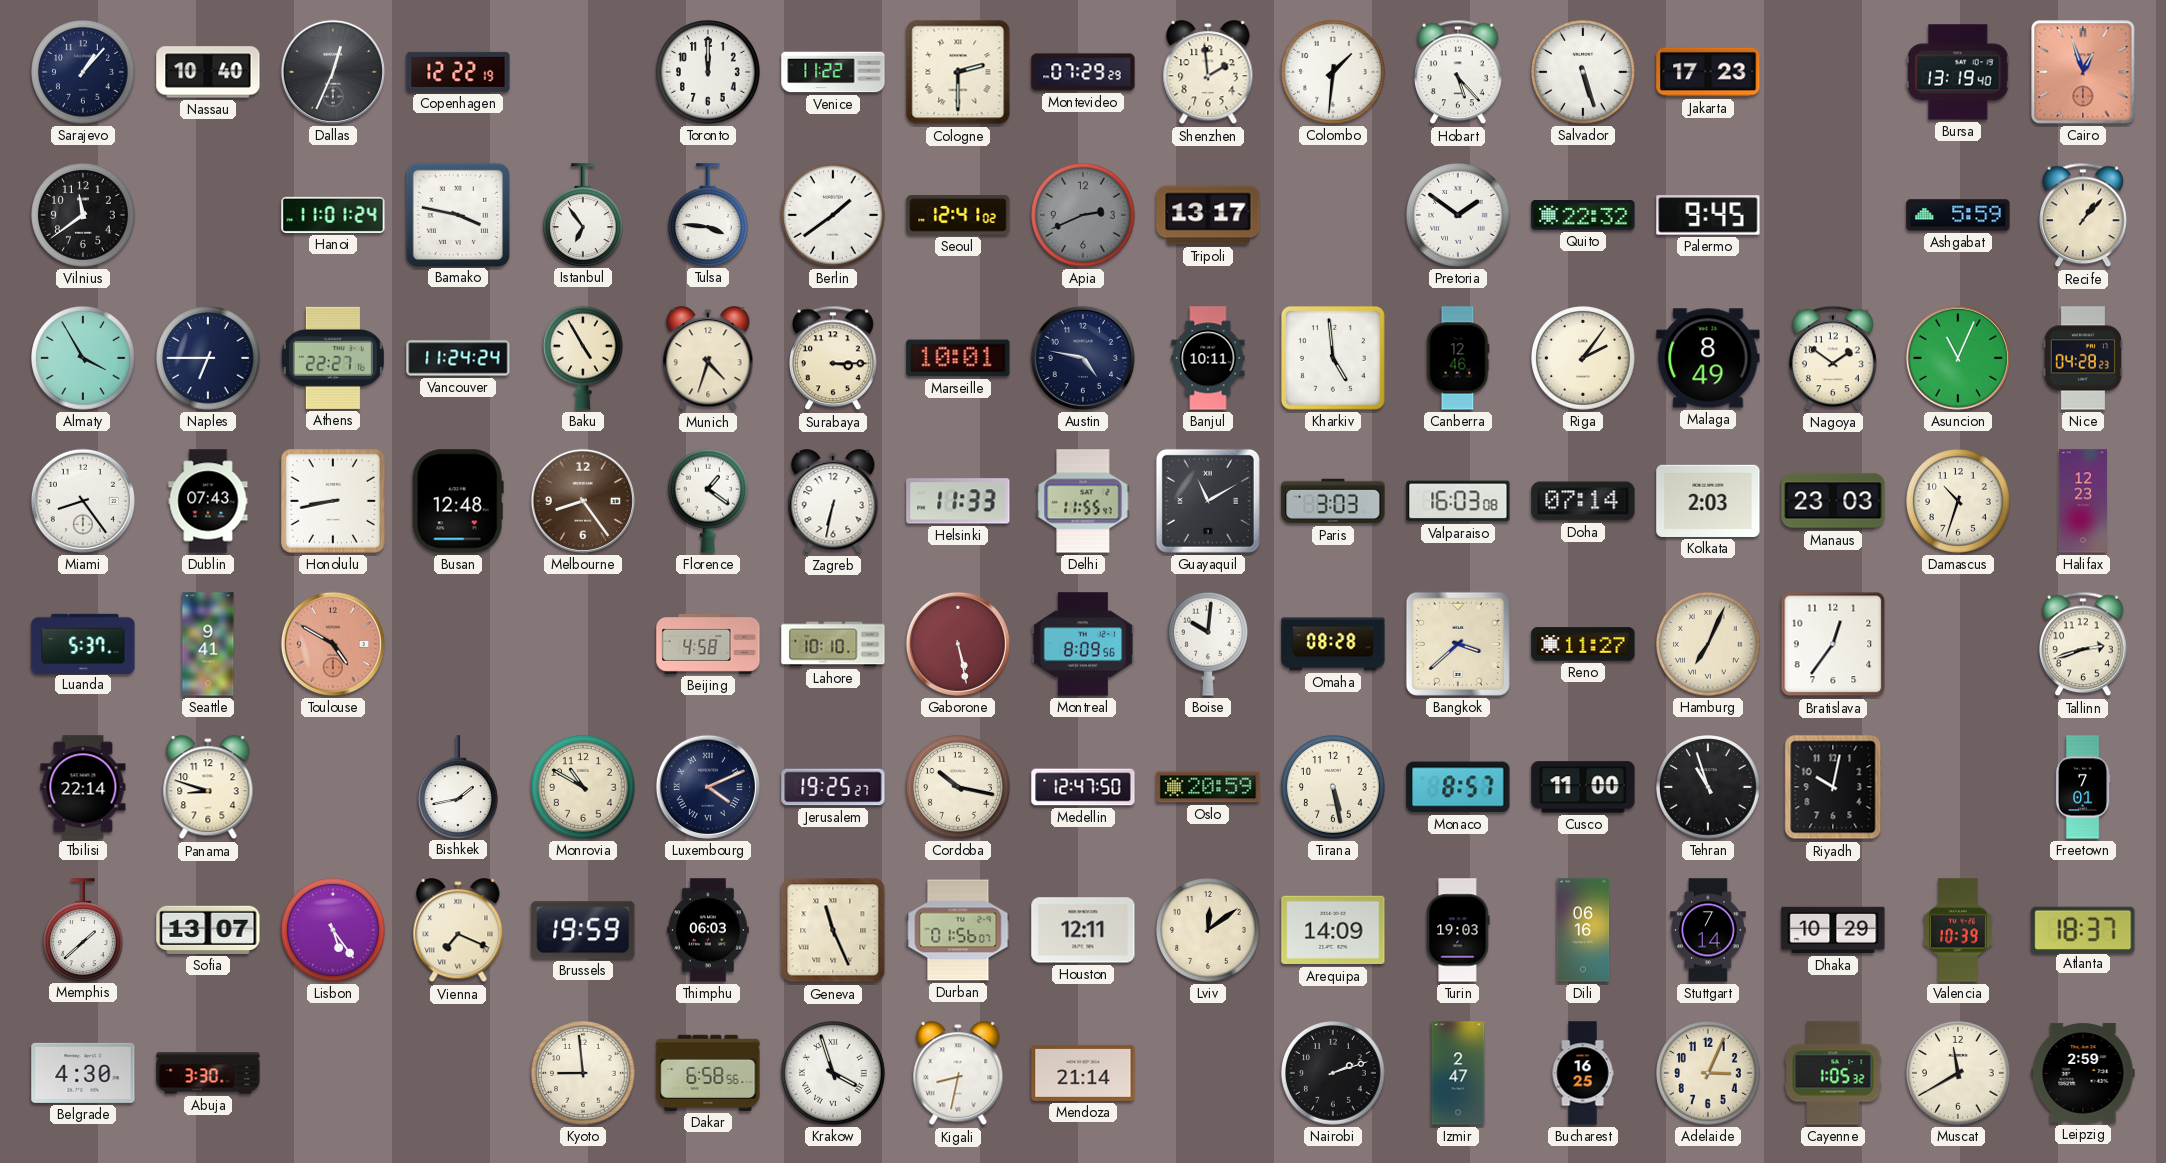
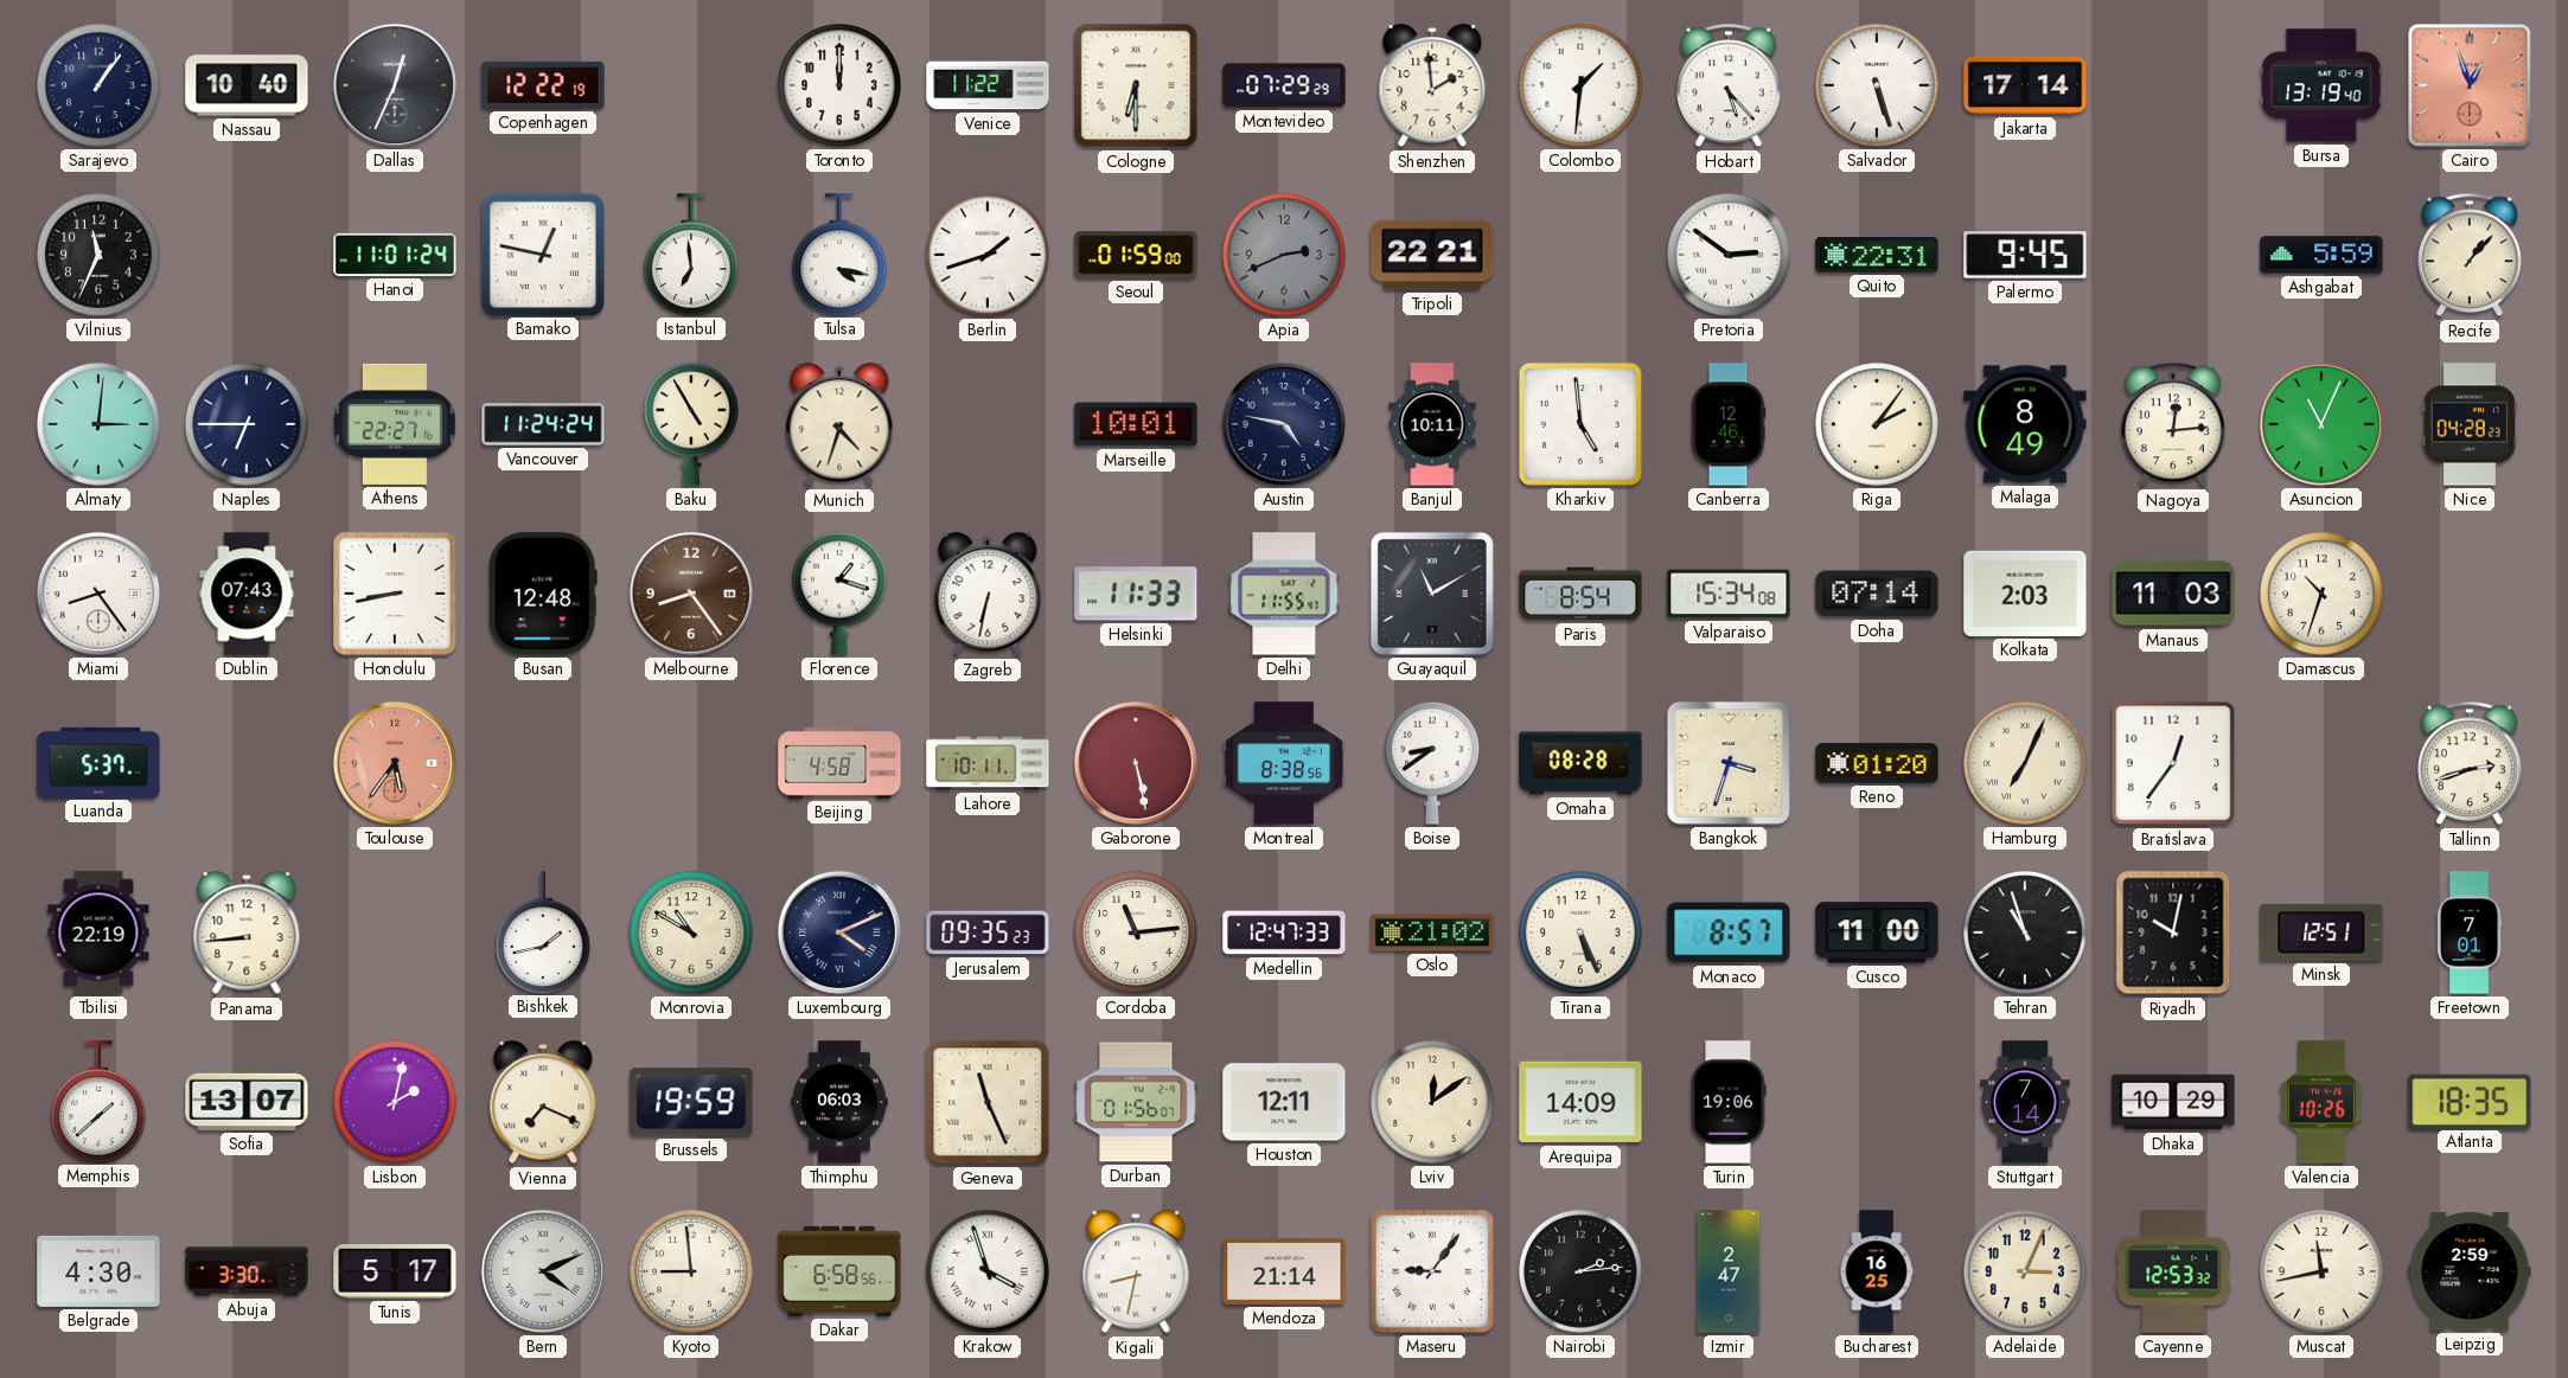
Sarajevo: 1:07 -> 1:06 (100, 86)
Cologne: 2:30 -> 6:30 (1136, 85)
Jakarta: 17:23 -> 17:14 (2025, 85)
Vilnius: 11:39 -> 11:34 (100, 256)
Bamako: 3:47 -> 12:47 (542, 254)
Istanbul: 6:54 -> 6:59 (691, 255)
Tulsa: 3:46 -> 4:17 (839, 255)
Berlin: 1:39 -> 1:42 (989, 256)
Seoul: 12:41 -> 01:59 (1136, 255)
Tripoli: 13:17 -> 22:21 (1432, 255)
Pretoria: 1:51 -> 2:51 (1730, 256)
Quito: 22:32 -> 22:31 (1877, 255)
Almaty: 3:55 -> 3:01 (100, 425)
Surabaya: 3:15 -> none (834, 358)
Nagoya: 1:51 -> 12:14 (2174, 424)
Florence: 1:21 -> 1:18 (839, 594)
Paris: 3:03 -> 8:54 (1580, 594)
Valparaiso: 16:03 -> 15:34 (1729, 594)
Manaus: 23:03 -> 11:03 (2173, 594)
Halifax: 12:23 -> none (2083, 501)
Seattle: 9:41 -> none (208, 644)
Toulouse: 4:50 -> 5:36 (395, 763)
Lahore: 10:10 -> 10:11 (988, 763)
Montreal: 8:09 -> 8:38 (1284, 763)
Boise: 10:01 -> 8:39 (1432, 763)
Bangkok: 3:38 -> 3:33 (1729, 763)
Reno: 11:27 -> 01:20 (1877, 763)
Tbilisi: 22:14 -> 22:19 (98, 932)
Panama: 8:48 -> 8:44 (247, 934)
Jerusalem: 19:25 -> 09:35 (988, 932)
Cordoba: 10:17 -> 11:14 (1137, 934)
Medellin: 12:47:50 -> 12:47:33 (1284, 932)
Oslo: 20:59 -> 21:02 (1432, 932)
Tirana: 5:28 -> 5:26 (1582, 934)
Minsk: none -> 12:51 (2321, 934)
Lisbon: 5:24 -> 2:02 (396, 1103)
Turin: 19:03 -> 19:06 (1729, 1102)
Dili: 06:16 -> none (1583, 930)
Valencia: 10:39 -> 10:26 (2321, 1102)
Atlanta: 18:37 -> 18:35 (2470, 1101)
Tunis: none -> 5:17 (395, 1273)
Bern: none -> 4:11 (543, 1271)
Maseru: none -> 9:06 (1432, 1271)
Nairobi: 2:12 -> 2:14 (1582, 1273)
Cayenne: 1:05 -> 12:53 (2173, 1271)
Muscat: 11:40 -> 11:43 (2323, 1273)
